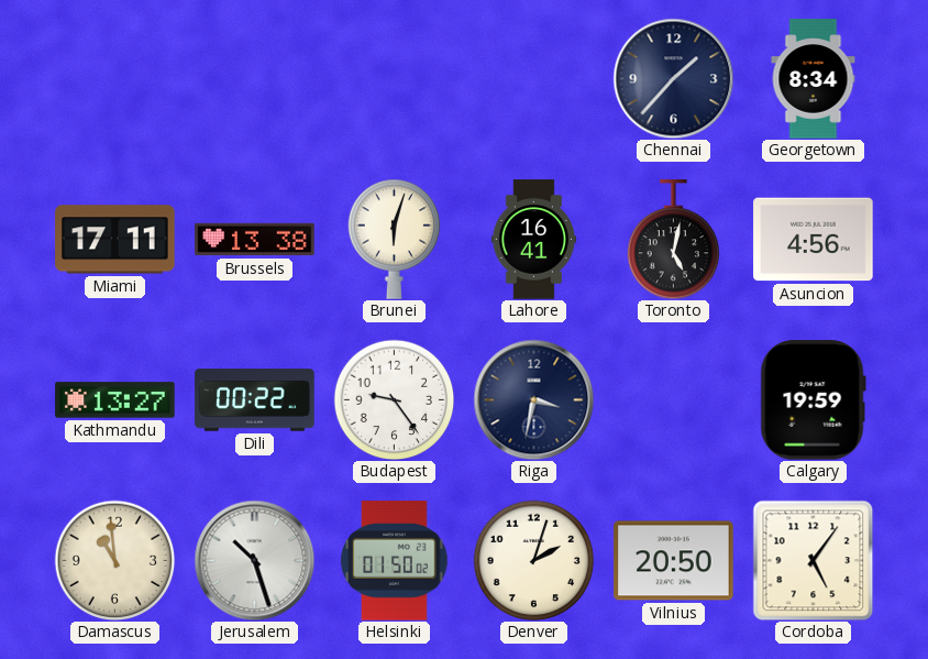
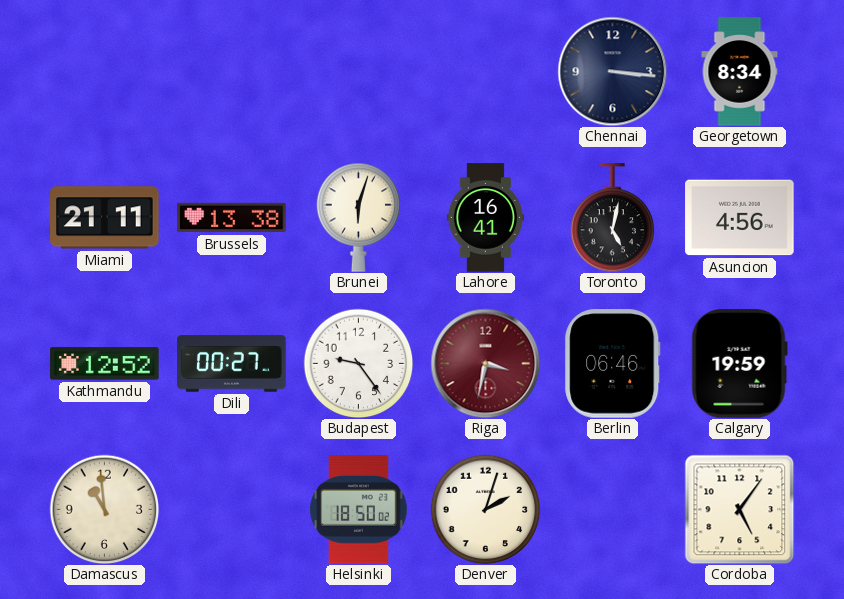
Chennai: 1:37 -> 3:16 (612, 71)
Miami: 17:11 -> 21:11 (105, 218)
Kathmandu: 13:27 -> 12:52 (105, 364)
Dili: 00:22 -> 00:27 (232, 364)
Riga dial: navy -> burgundy (485, 363)
Berlin: none -> 06:46 (613, 364)
Jerusalem: 10:27 -> none (254, 560)
Helsinki: 01:50 -> 18:50 (359, 510)
Vilnius: 20:50 -> none (674, 561)
